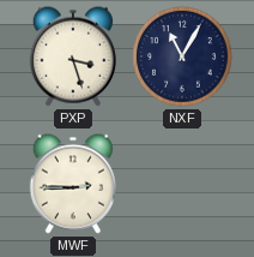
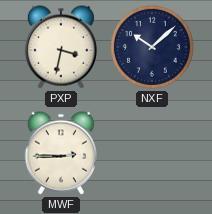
PXP: 3:27 -> 3:32 (61, 47)
NXF: 11:05 -> 10:08 (153, 48)
